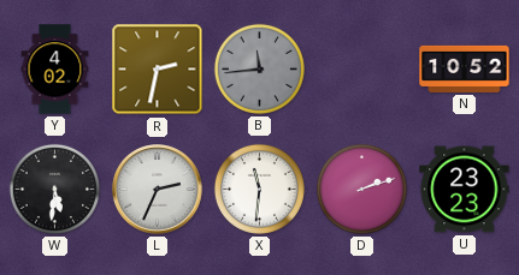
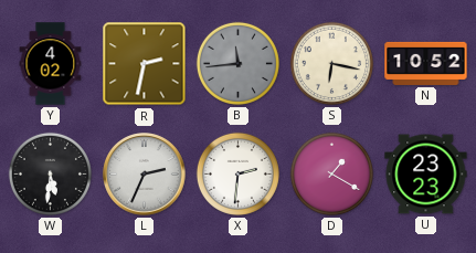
S: none -> 6:17 (331, 63)
X: 11:31 -> 2:31 (237, 173)
D: 2:12 -> 1:20 (331, 173)
